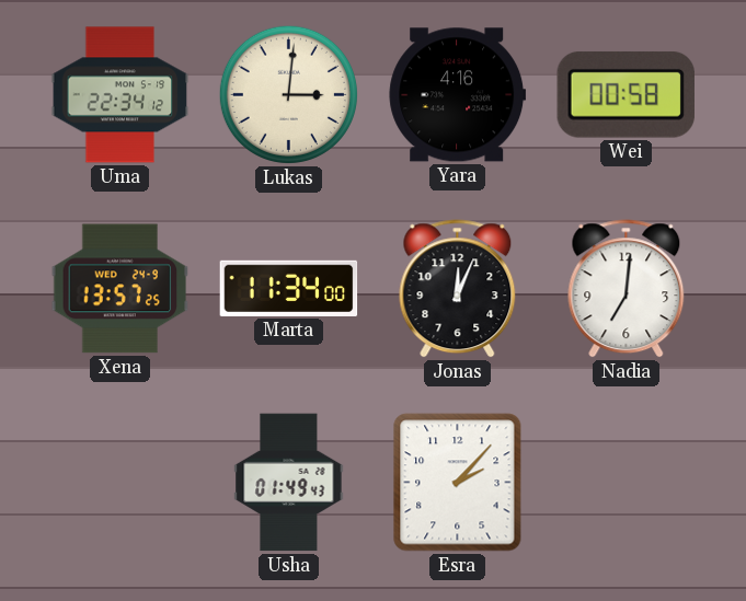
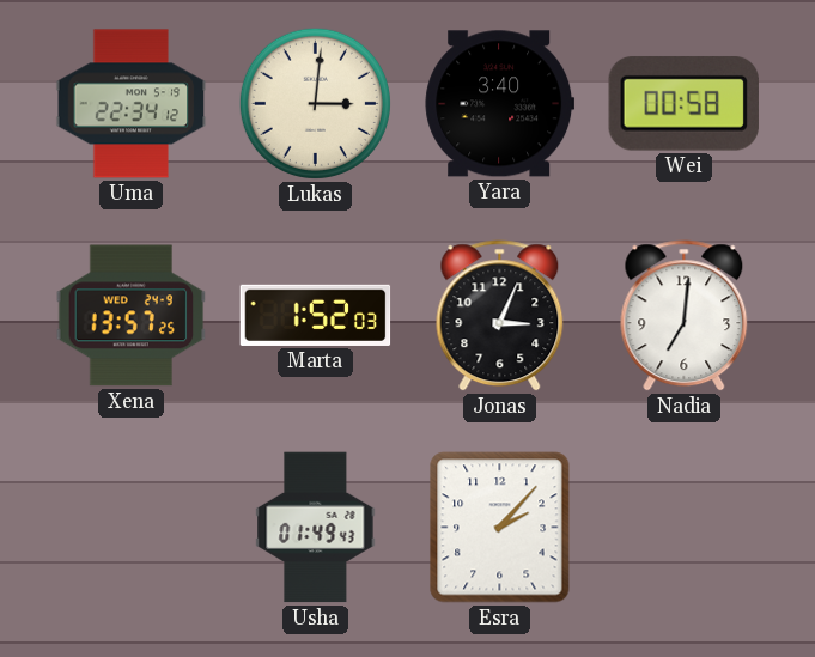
Yara: 4:16 -> 3:40 (500, 104)
Marta: 11:34 -> 1:52 (316, 315)
Jonas: 12:04 -> 3:04 (500, 316)
